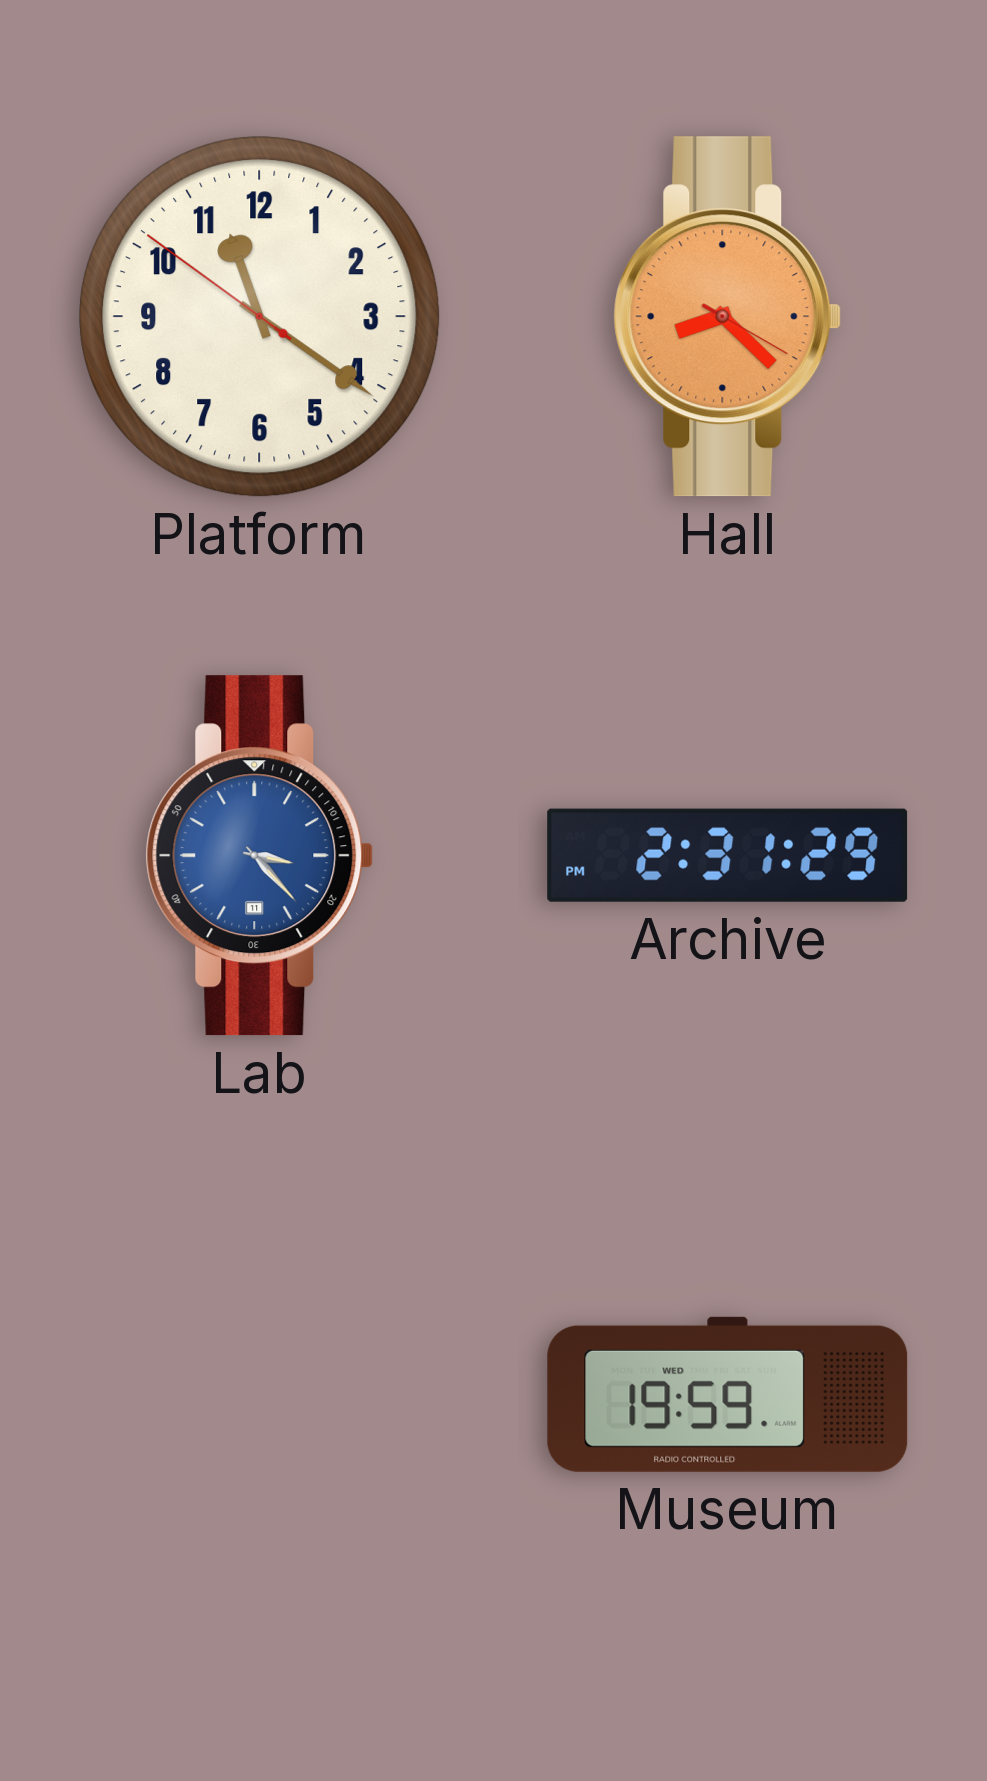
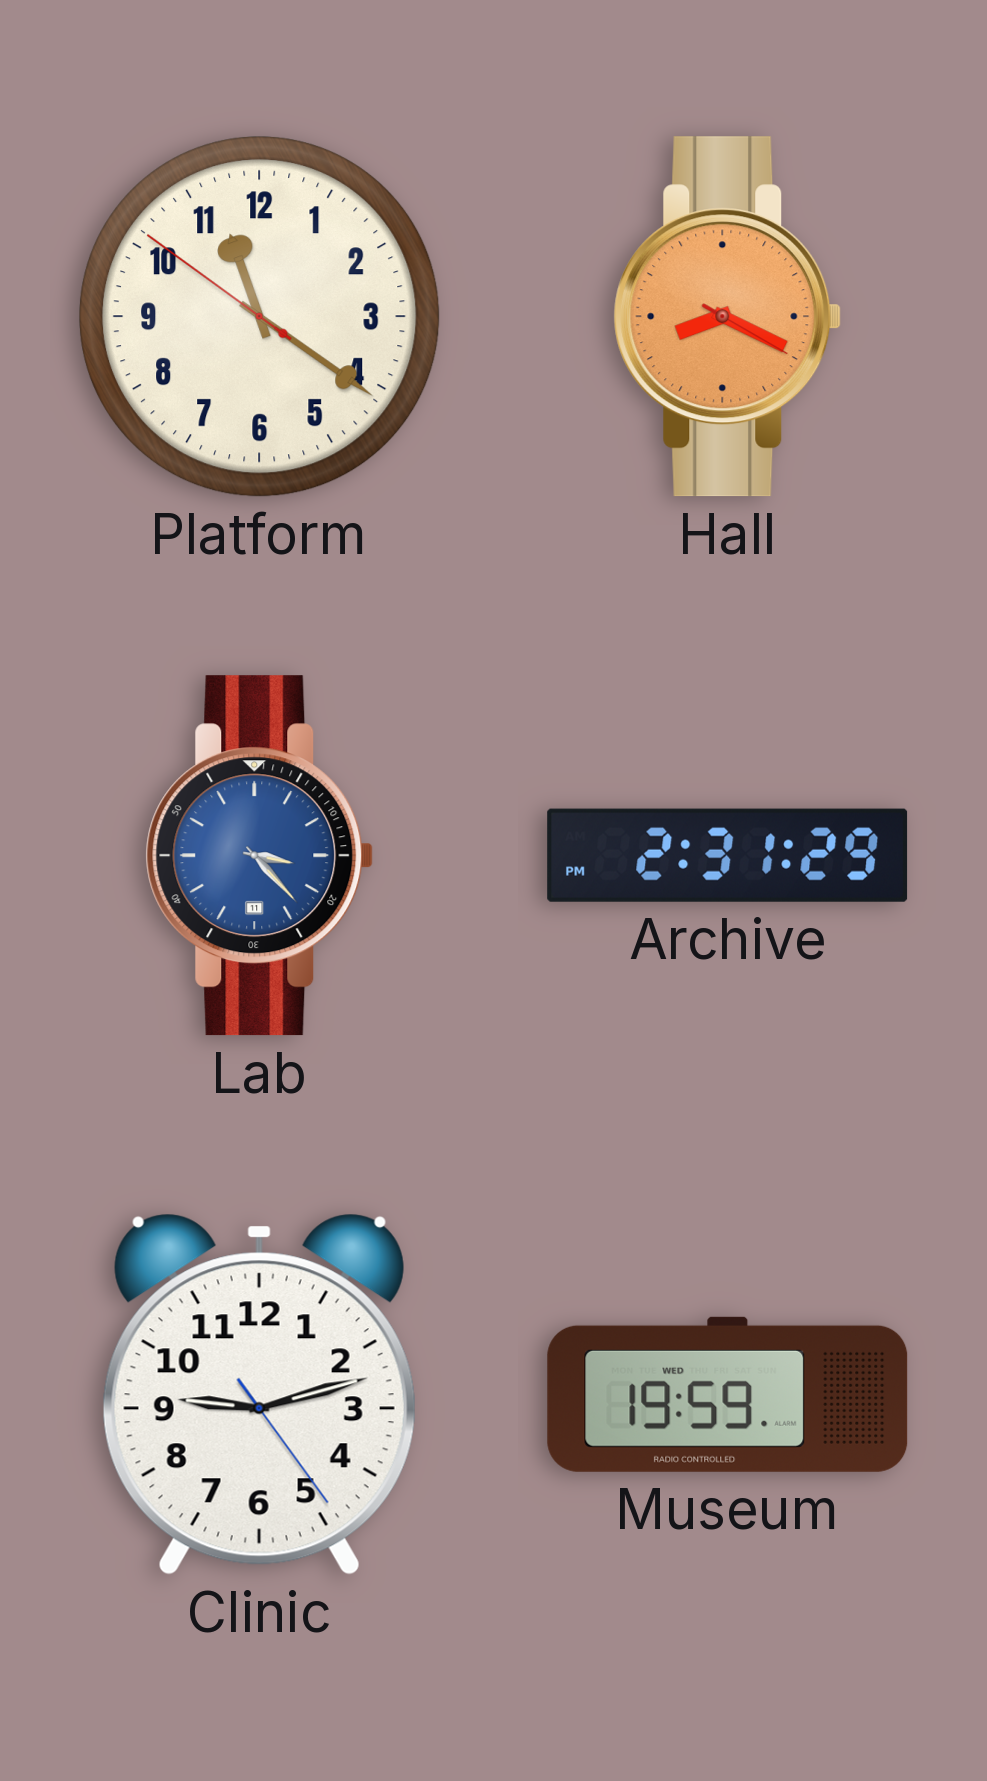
Hall: 8:22 -> 8:19 (728, 317)
Clinic: none -> 9:12 (259, 1394)
